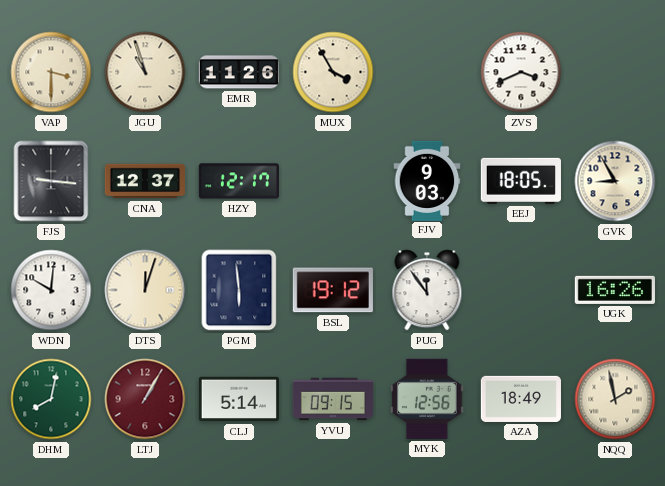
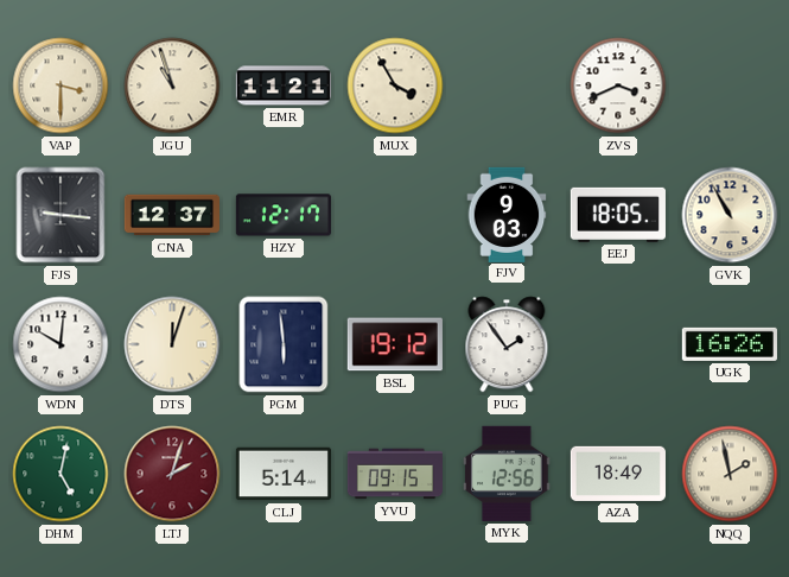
EMR: 11:26 -> 11:21 (282, 85)
GVK: 8:55 -> 10:55 (730, 215)
PUG: 11:54 -> 1:54 (507, 344)
DHM: 8:02 -> 5:02 (61, 474)
LTJ: 1:05 -> 2:03 (172, 474)
